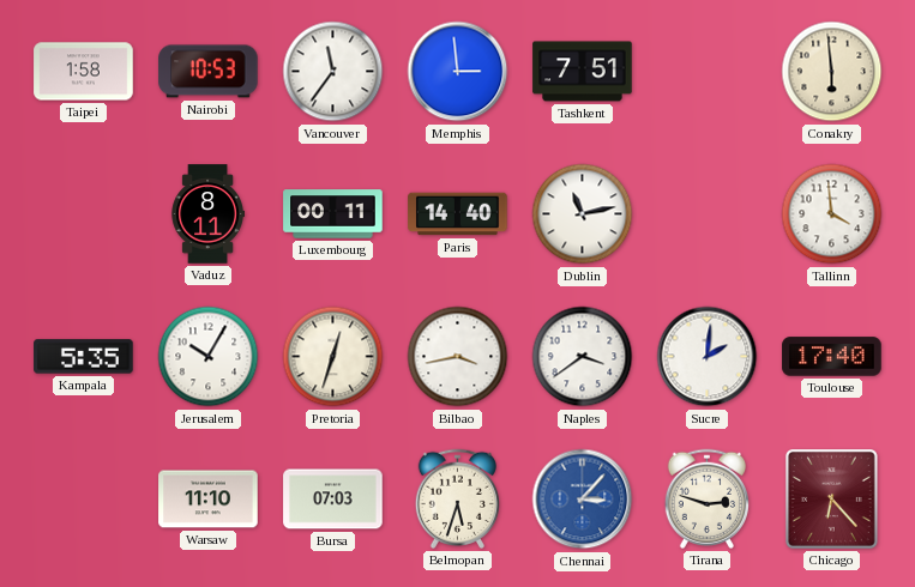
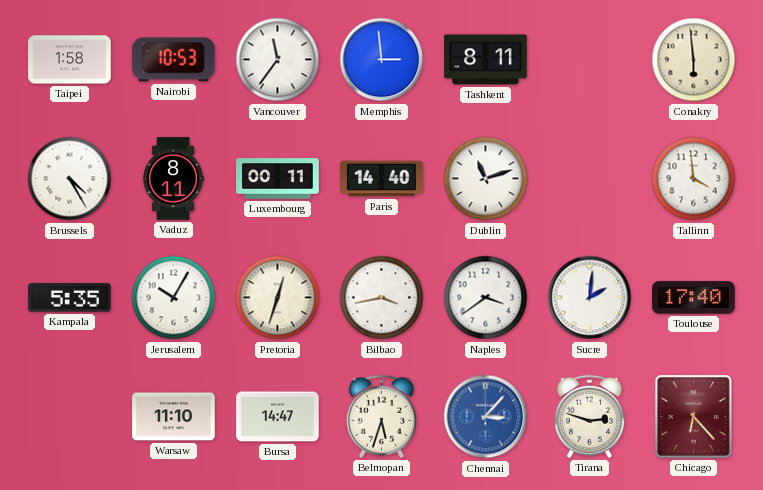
Tashkent: 7:51 -> 8:11 (486, 60)
Brussels: none -> 4:25 (70, 179)
Dublin: 11:13 -> 11:12 (486, 179)
Bursa: 07:03 -> 14:47 (278, 417)
